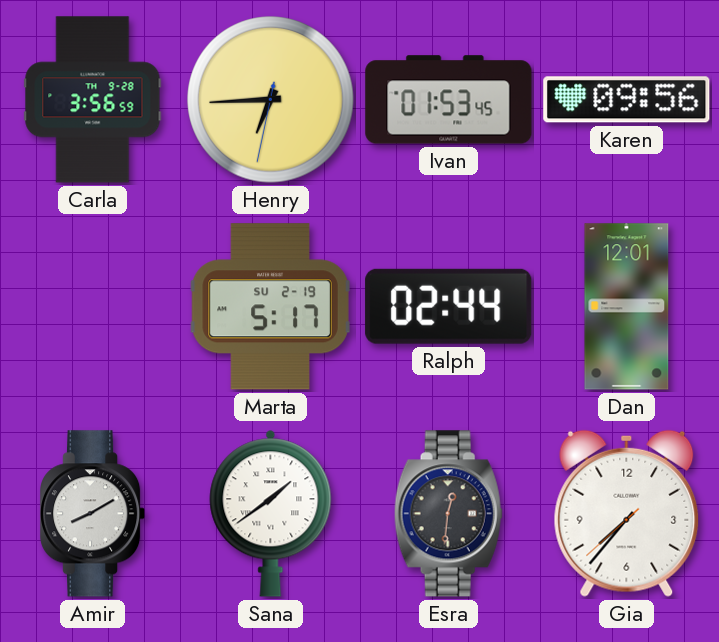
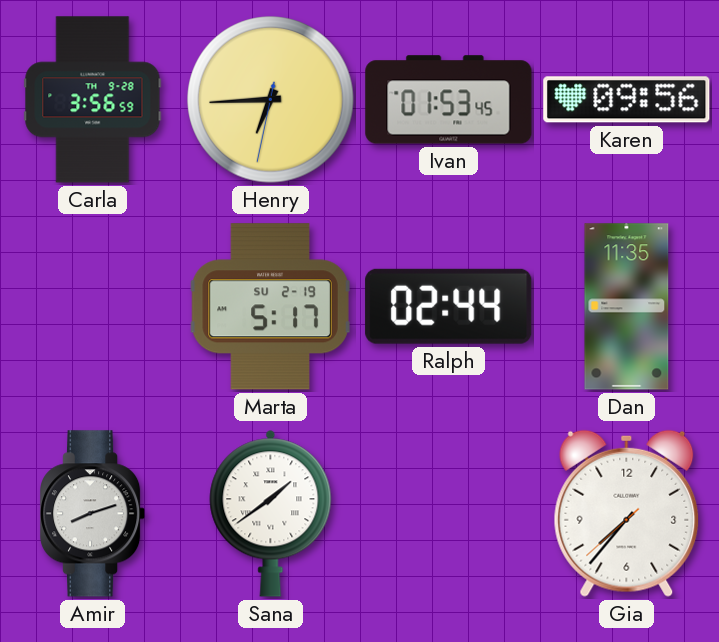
Dan: 12:01 -> 11:35 (627, 307)
Amir: 8:10 -> 8:12 (94, 514)
Esra: 12:31 -> none (448, 514)
